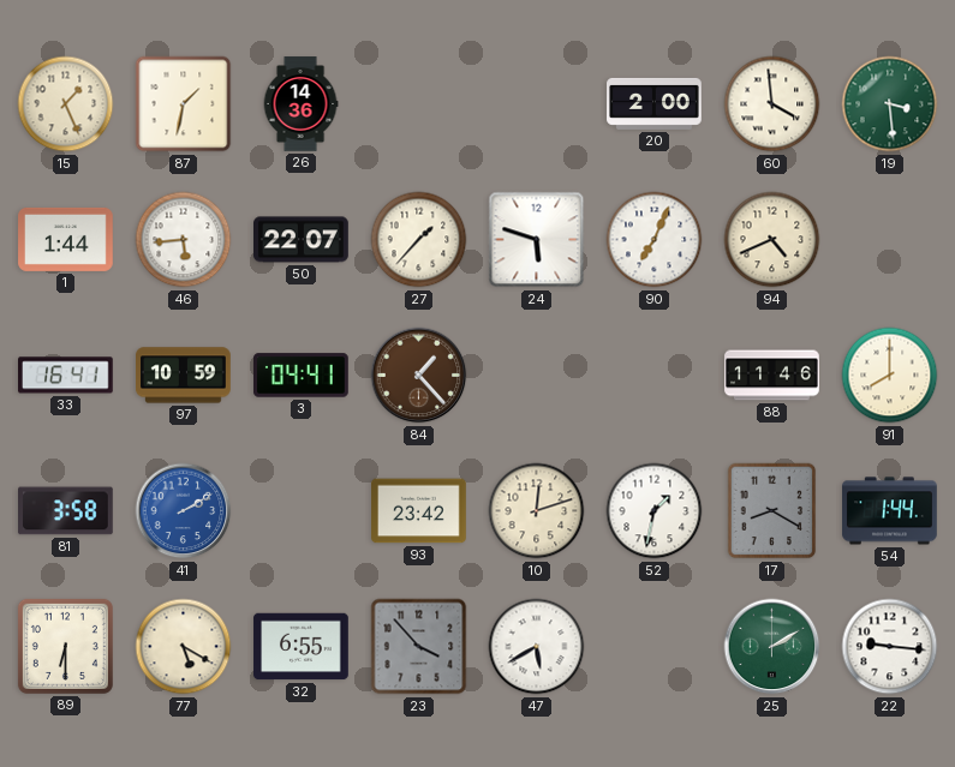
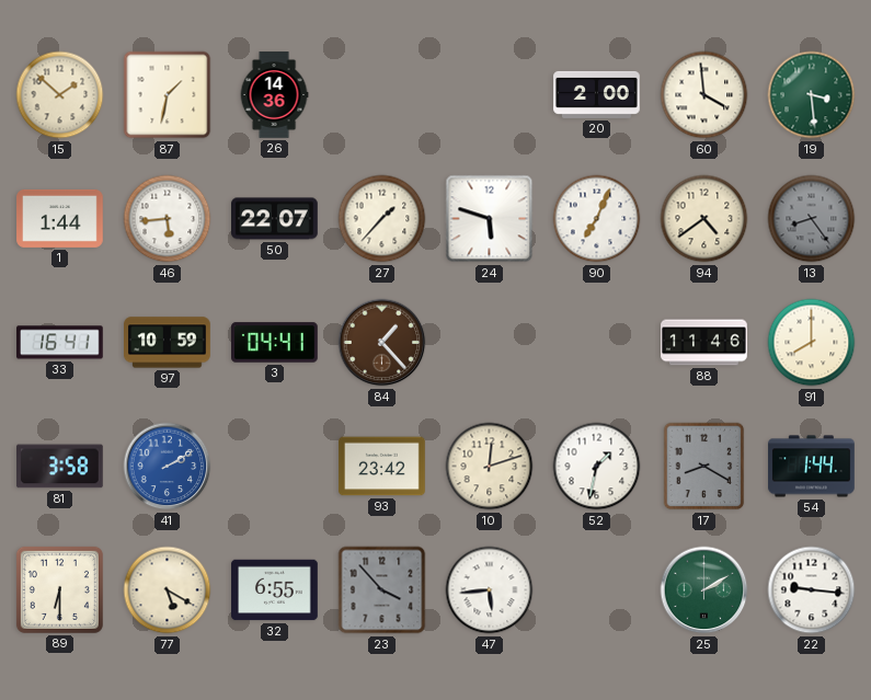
15: 1:26 -> 1:52 (60, 95)
94: 4:41 -> 4:39 (704, 219)
13: none -> 8:24 (812, 219)
47: 5:40 -> 5:44 (490, 590)
